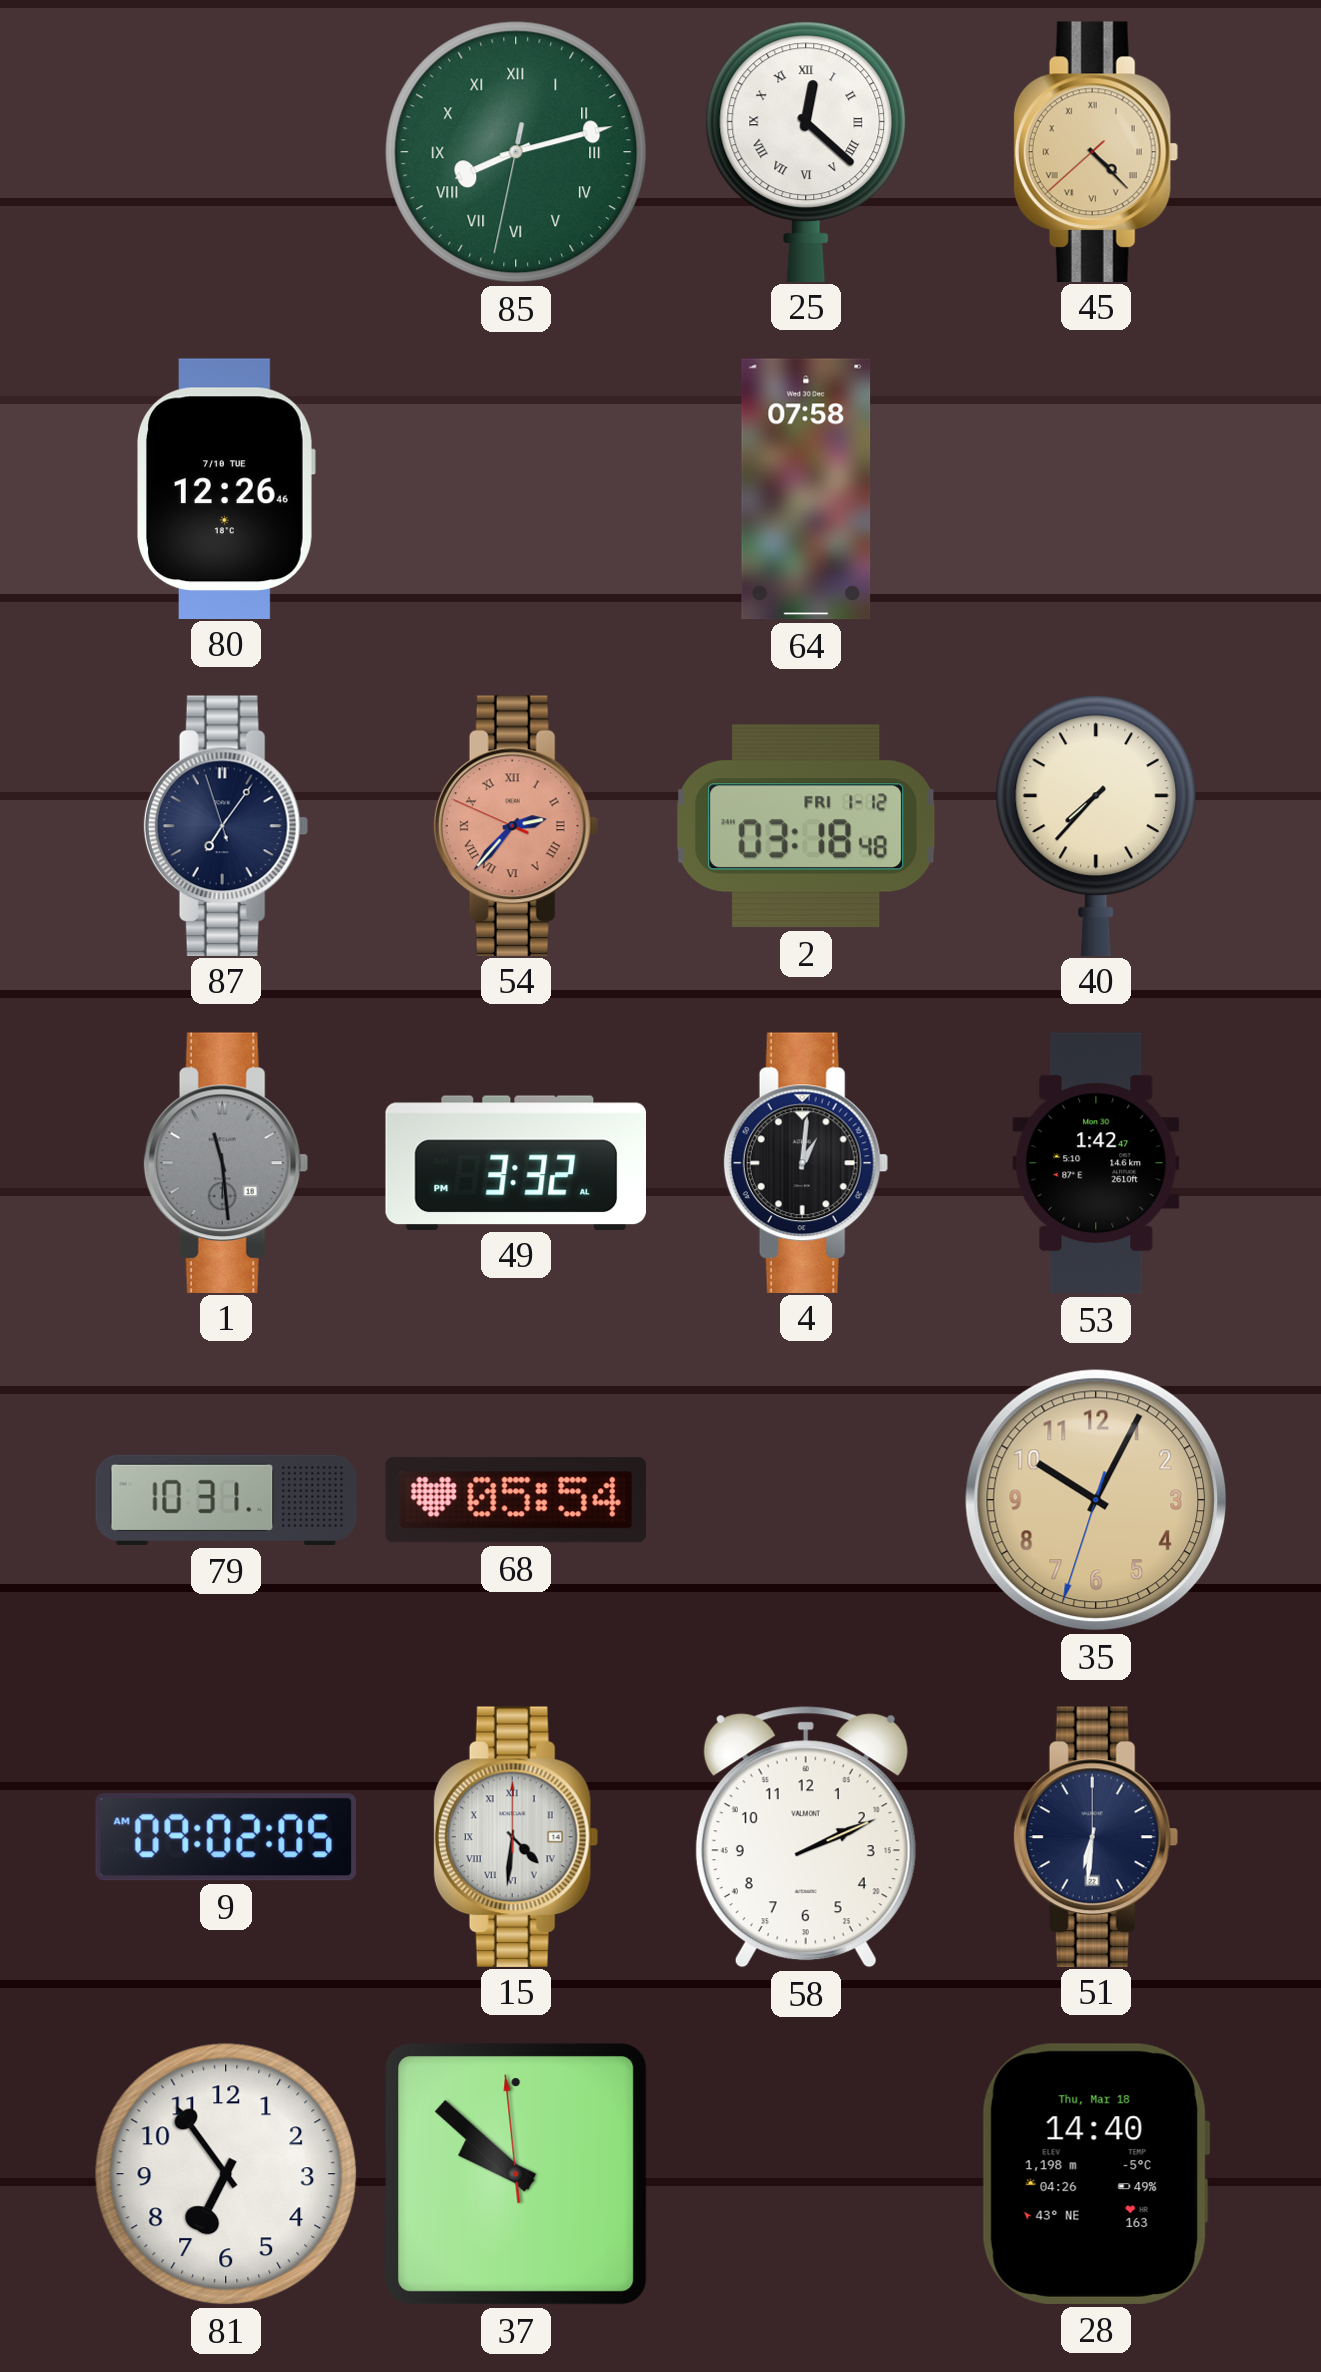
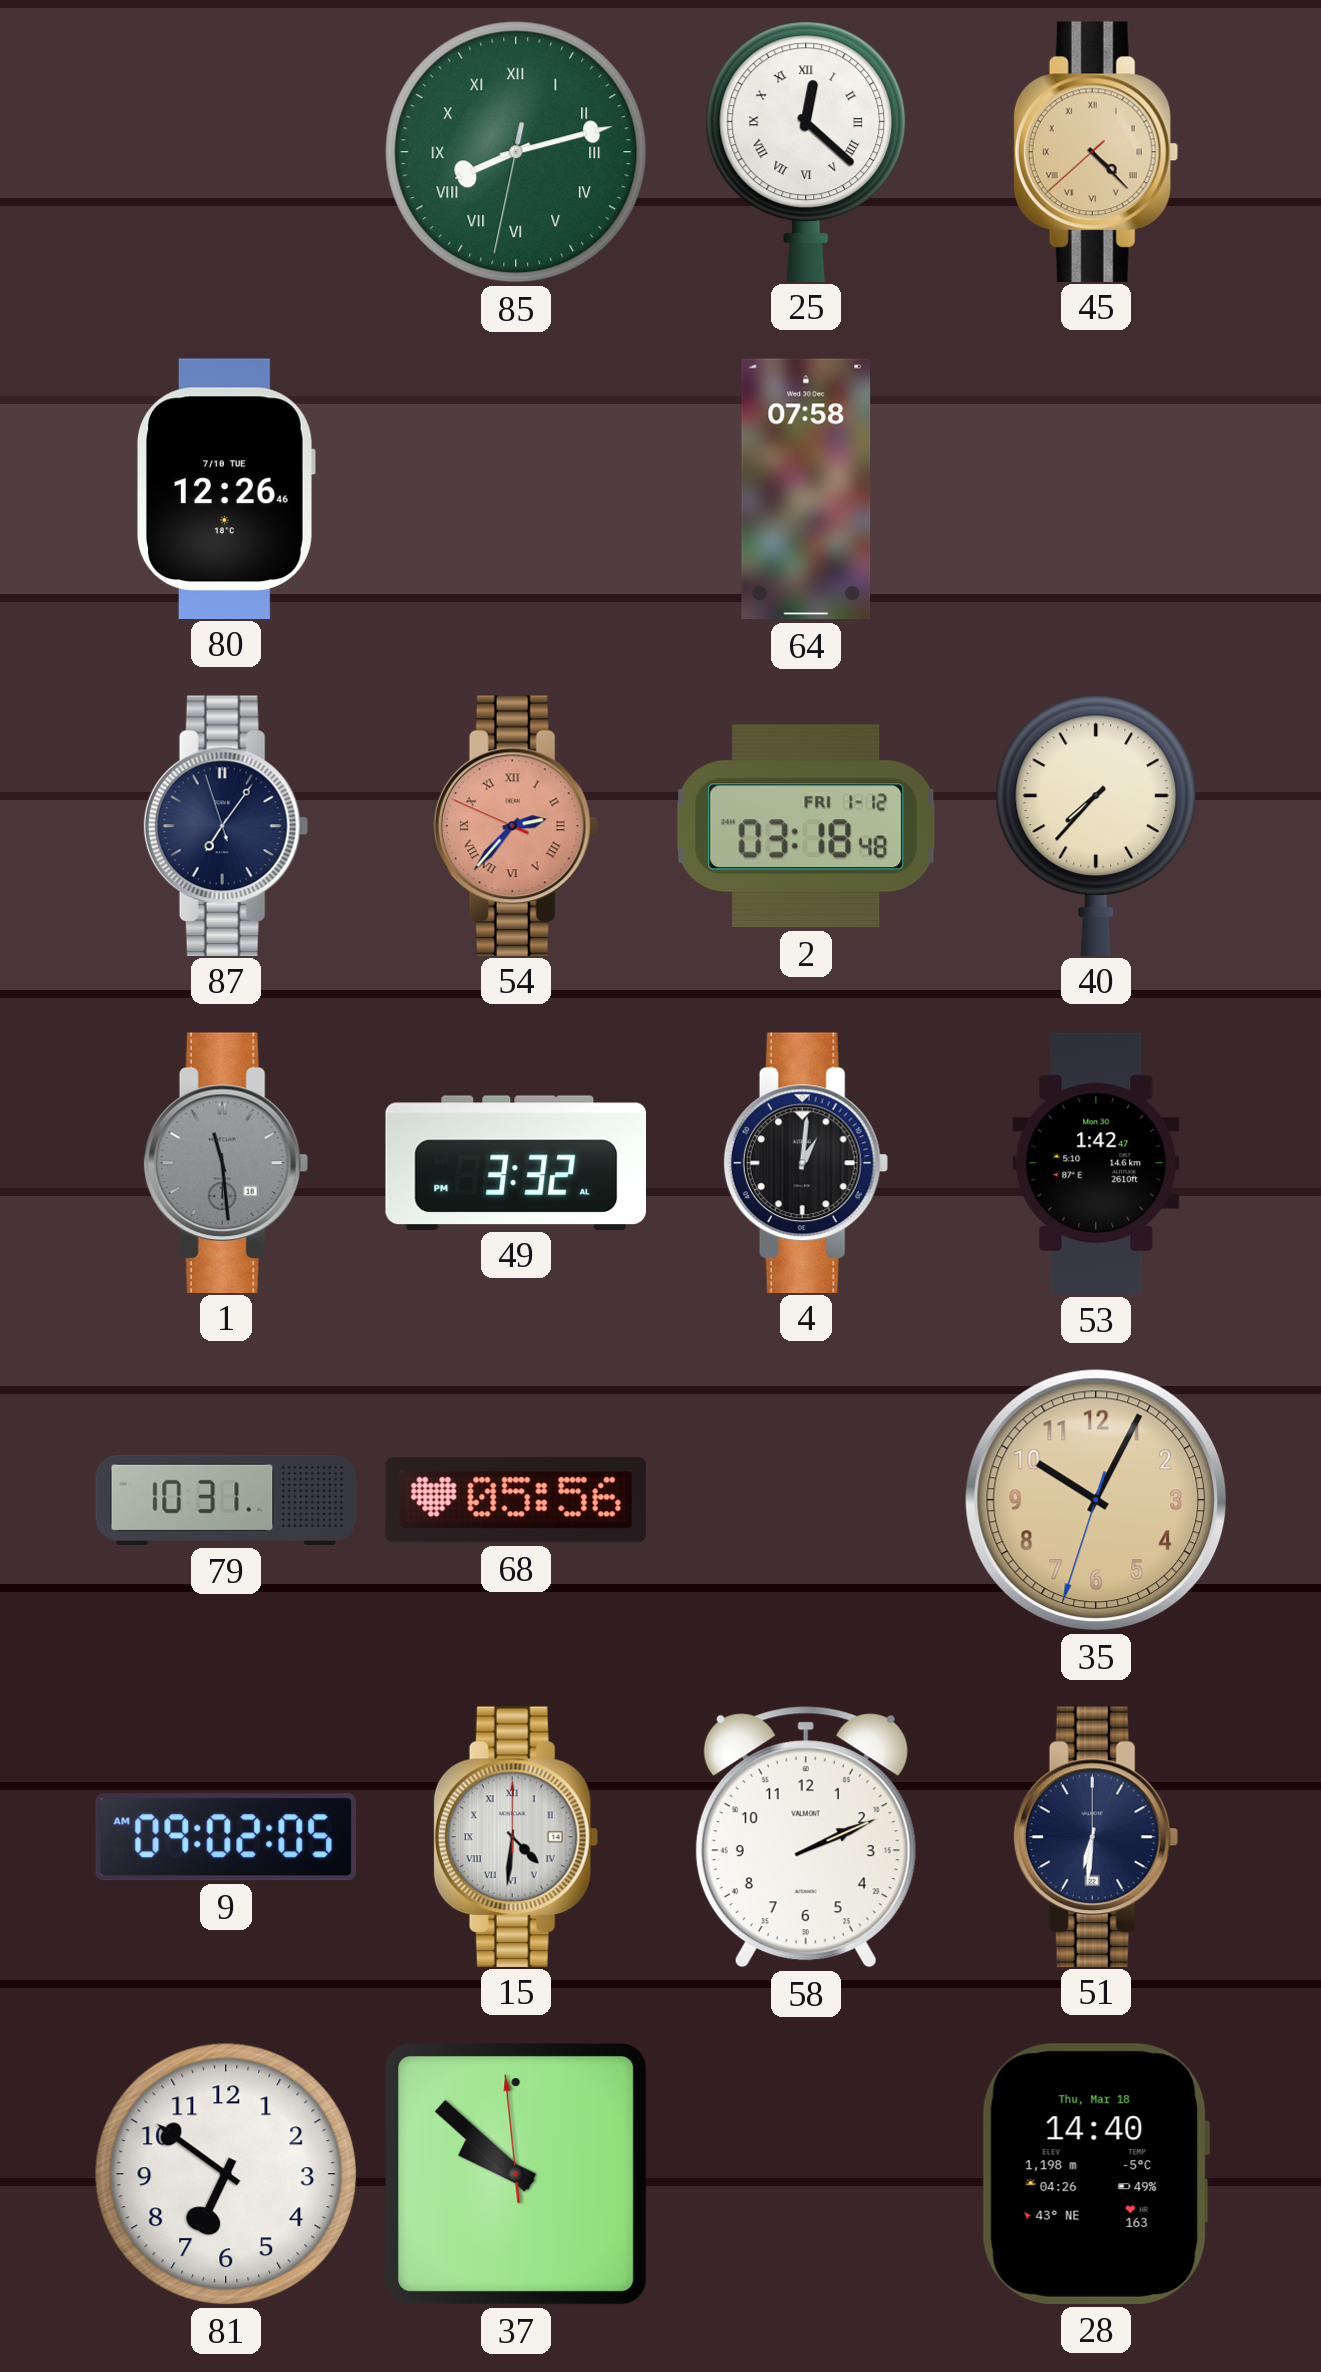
68: 05:54 -> 05:56 (516, 1500)
81: 6:54 -> 6:51 (226, 2174)
